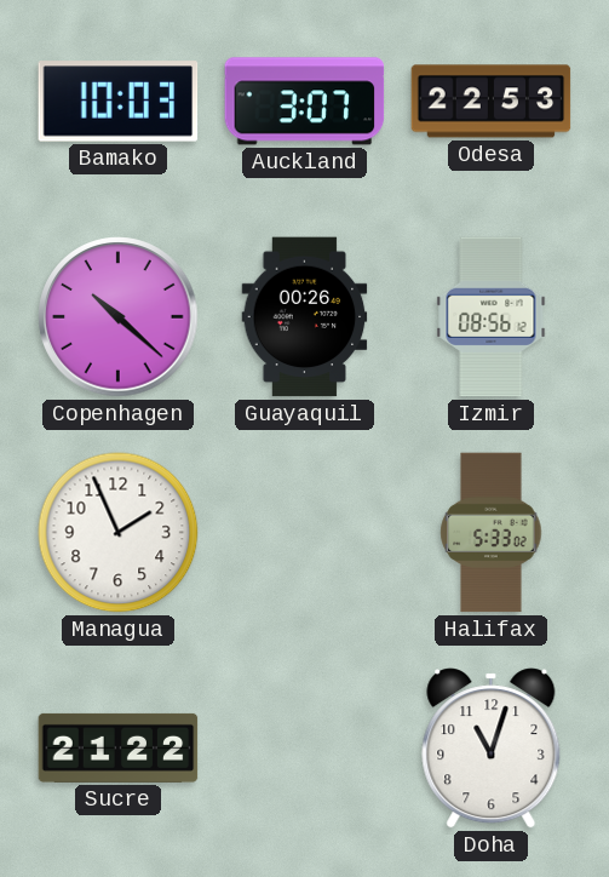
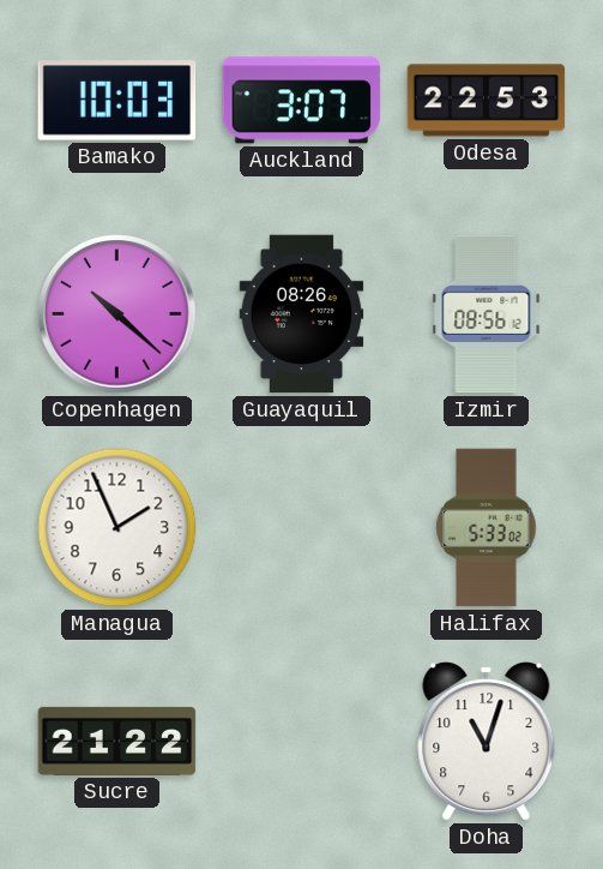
Guayaquil: 00:26 -> 08:26 (302, 314)
